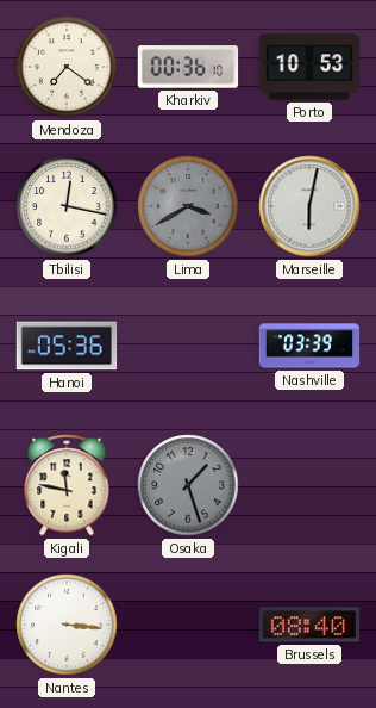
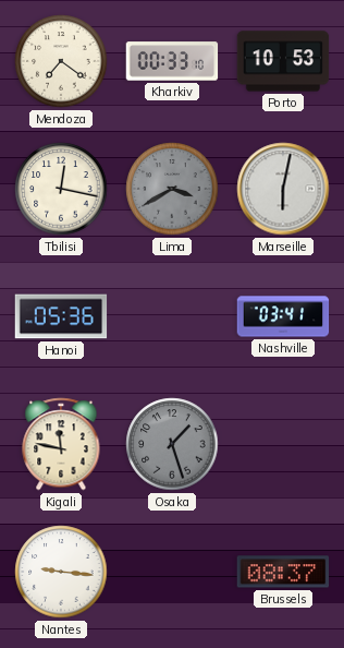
Kharkiv: 00:36 -> 00:33 (172, 61)
Nashville: 03:39 -> 03:41 (283, 316)
Nantes: 3:16 -> 9:16 (61, 572)
Brussels: 08:40 -> 08:37 (283, 572)
